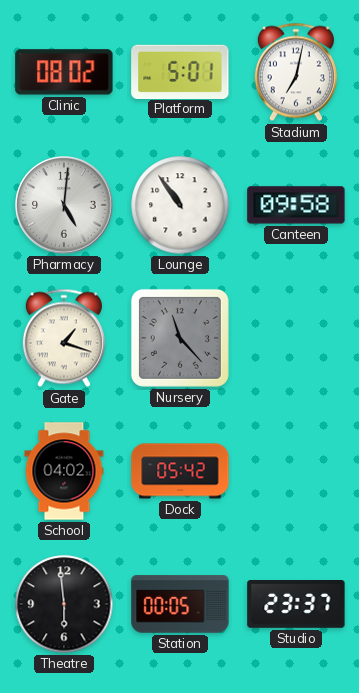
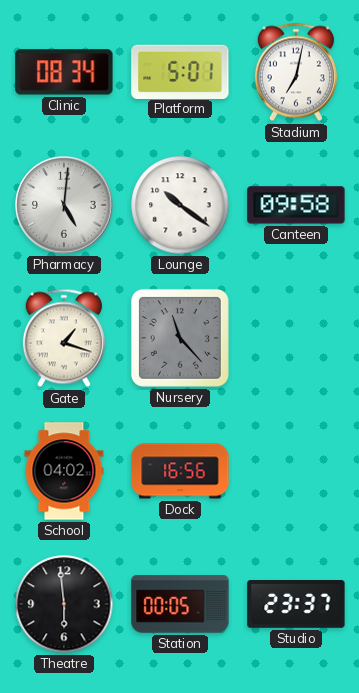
Clinic: 08:02 -> 08:34 (64, 72)
Lounge: 10:54 -> 10:21 (180, 205)
Dock: 05:42 -> 16:56 (180, 471)
